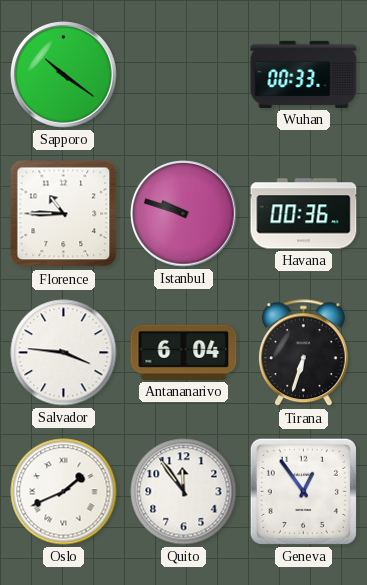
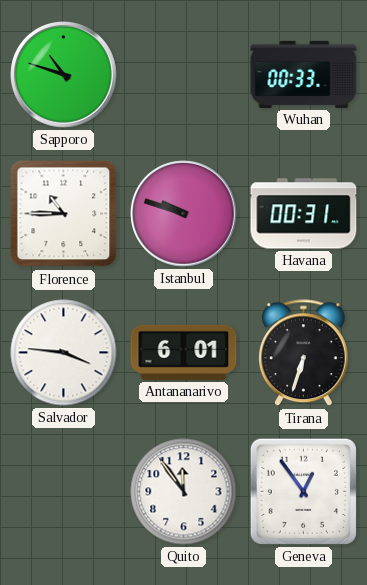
Sapporo: 10:21 -> 10:48 (64, 75)
Havana: 00:36 -> 00:31 (304, 214)
Antananarivo: 6:04 -> 6:01 (184, 352)
Oslo: 1:41 -> none (64, 492)
